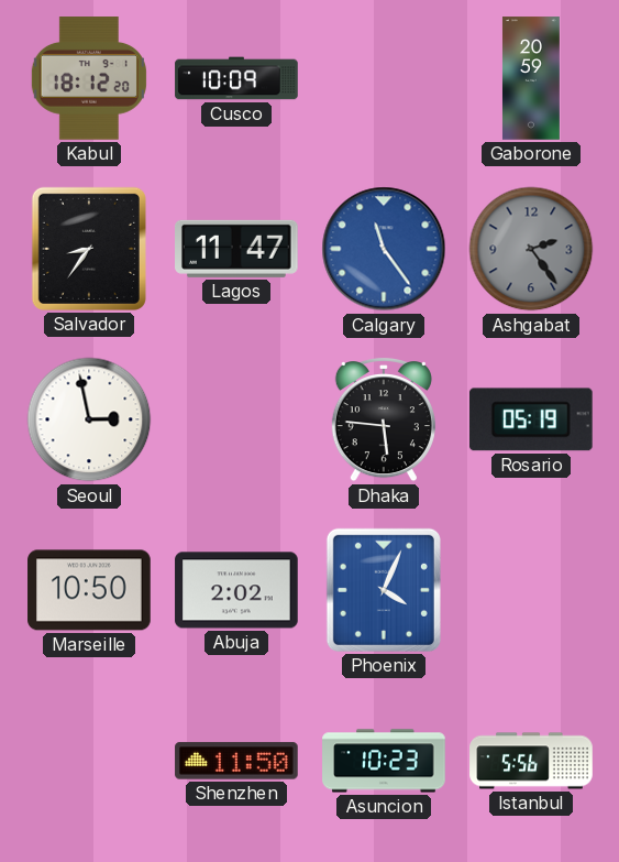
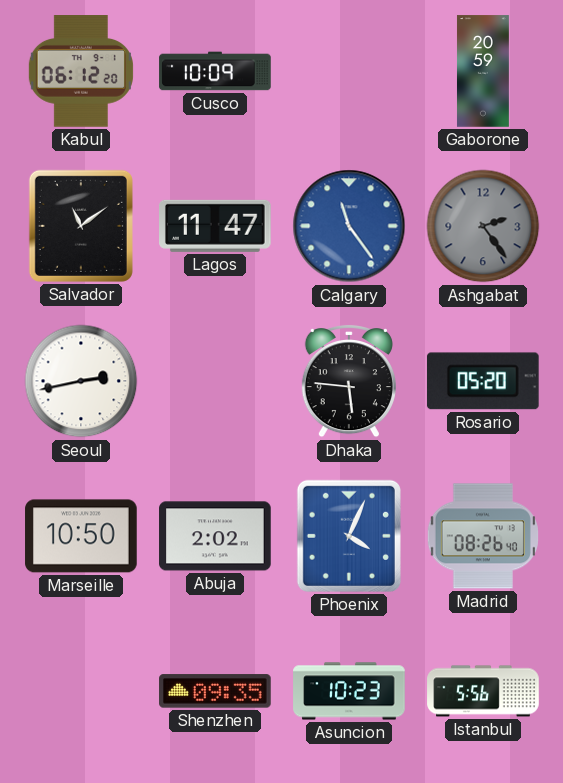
Kabul: 18:12 -> 06:12 (81, 71)
Salvador: 8:36 -> 11:09 (81, 226)
Seoul: 2:58 -> 2:43 (81, 381)
Rosario: 05:19 -> 05:20 (483, 381)
Madrid: none -> 08:26 (483, 536)
Shenzhen: 11:50 -> 09:35 (215, 691)
